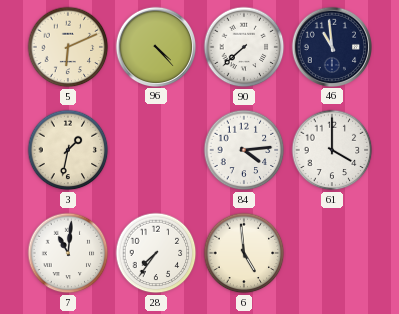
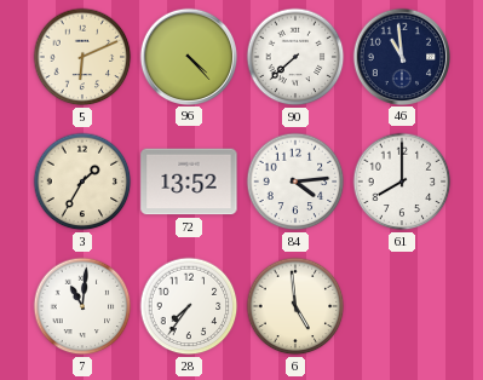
3: 1:32 -> 1:35 (82, 182)
72: none -> 13:52 (189, 182)
61: 4:00 -> 8:00 (402, 182)
